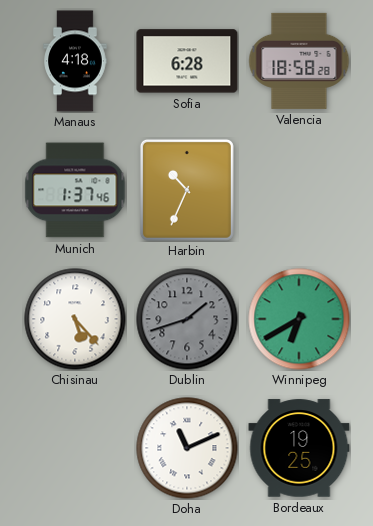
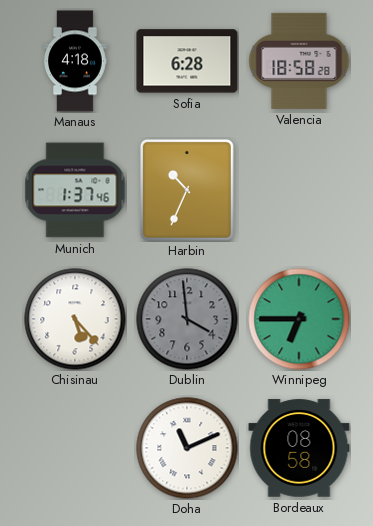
Dublin: 1:42 -> 3:59 (187, 319)
Winnipeg: 6:40 -> 6:45 (299, 319)
Bordeaux: 19:25 -> 08:58 (299, 448)
